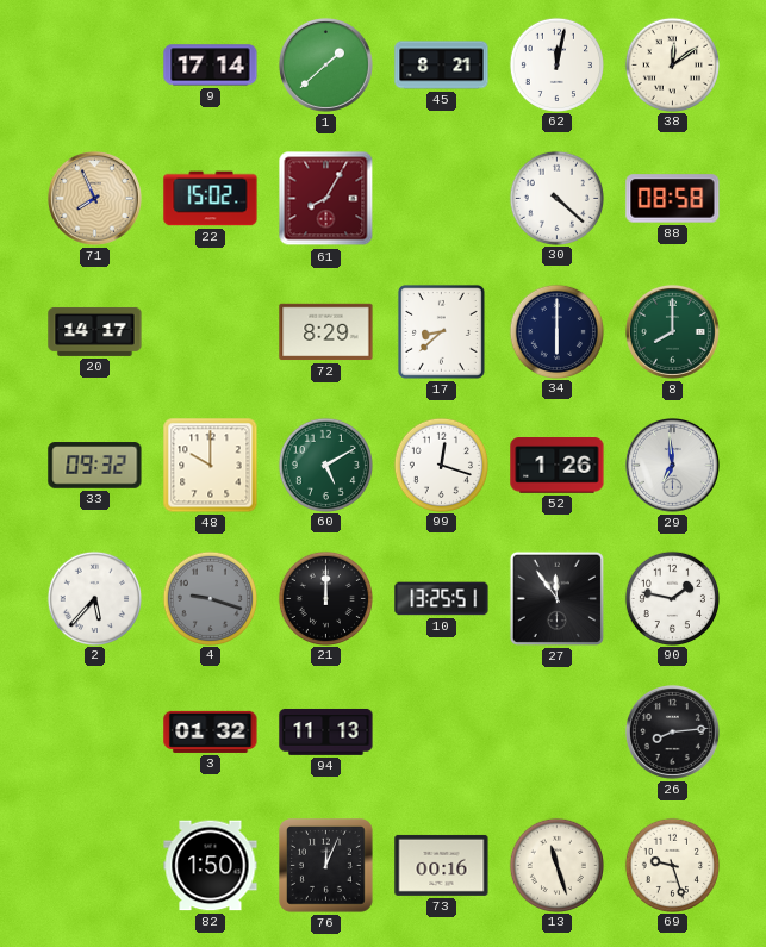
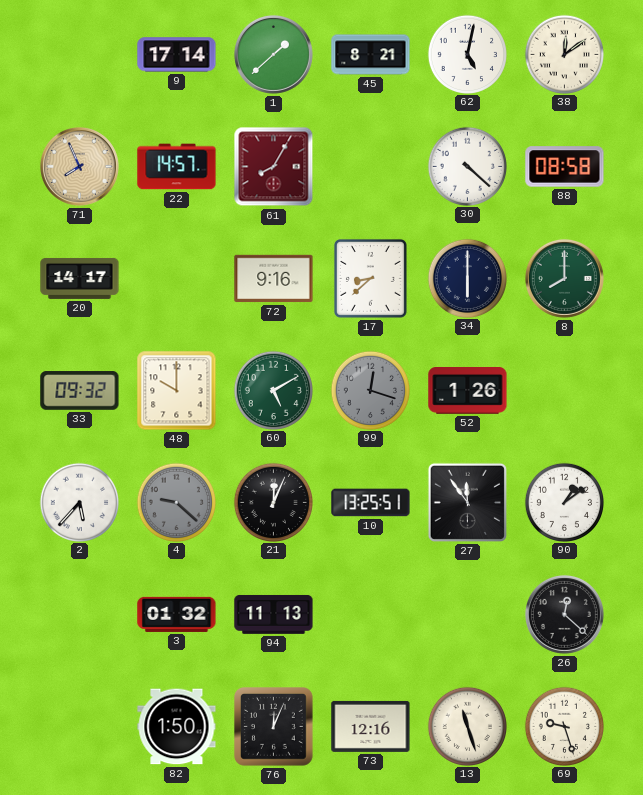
62: 12:02 -> 5:02 (467, 54)
22: 15:02 -> 14:57 (177, 167)
72: 8:29 -> 9:16 (274, 279)
99 dial: white -> grey (370, 390)
29: 6:59 -> none (672, 465)
4: 9:18 -> 9:22 (176, 502)
21: 12:00 -> 12:04 (273, 502)
90: 1:47 -> 1:09 (564, 502)
26: 8:14 -> 12:22 (564, 614)
73: 00:16 -> 12:16 (371, 726)
